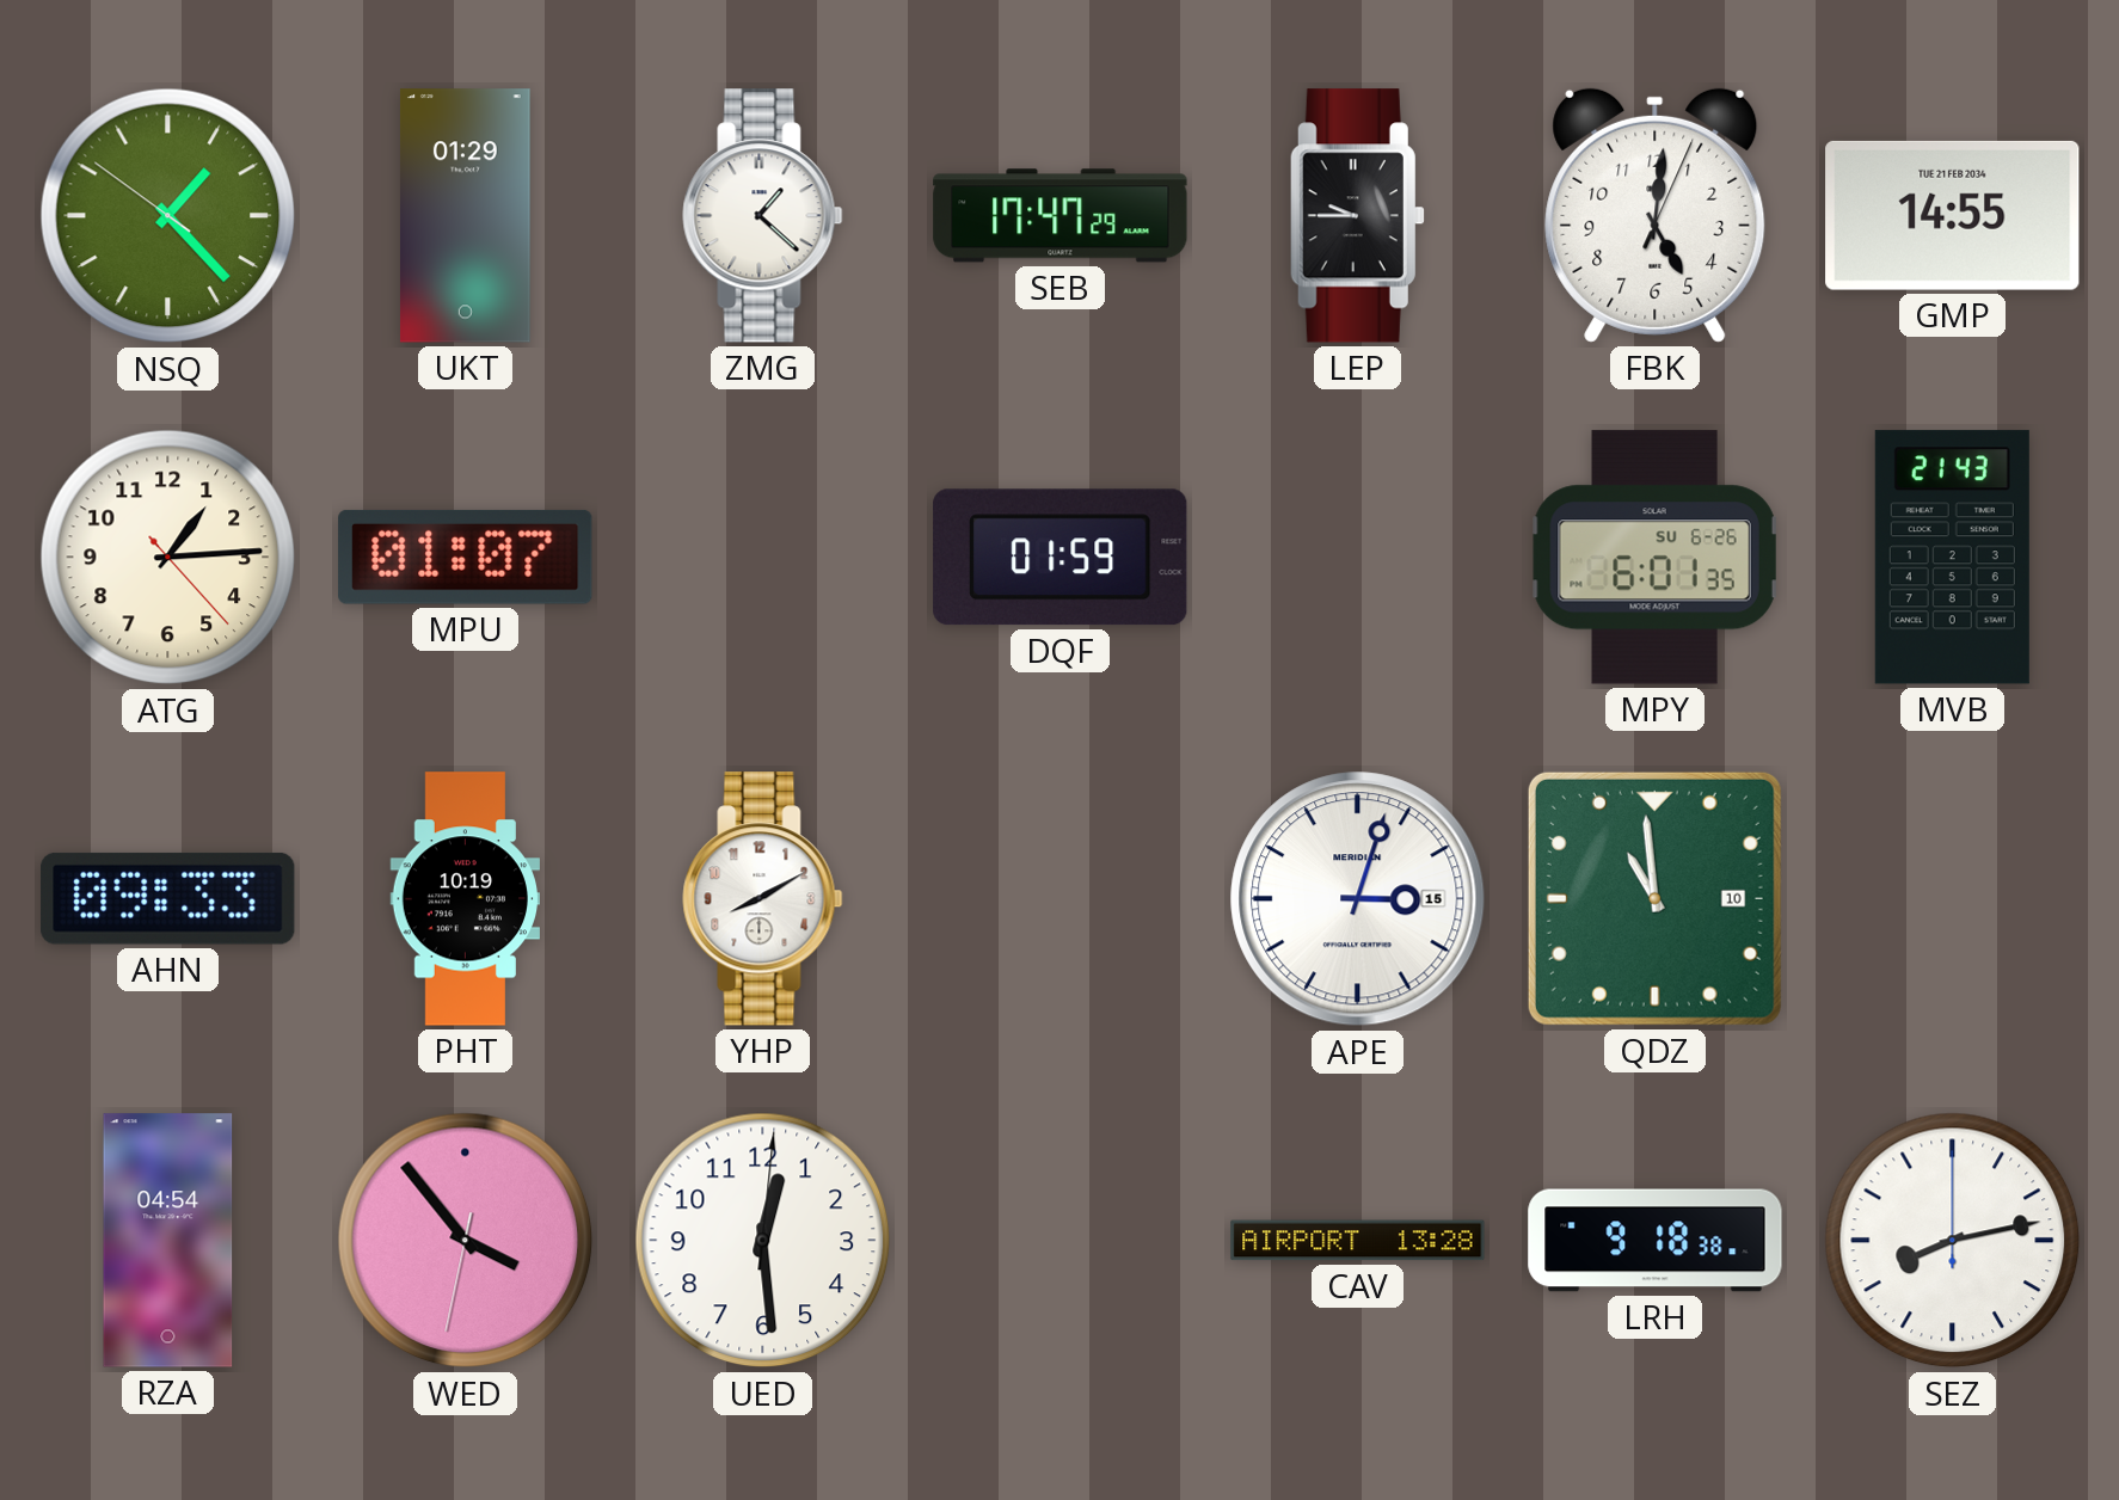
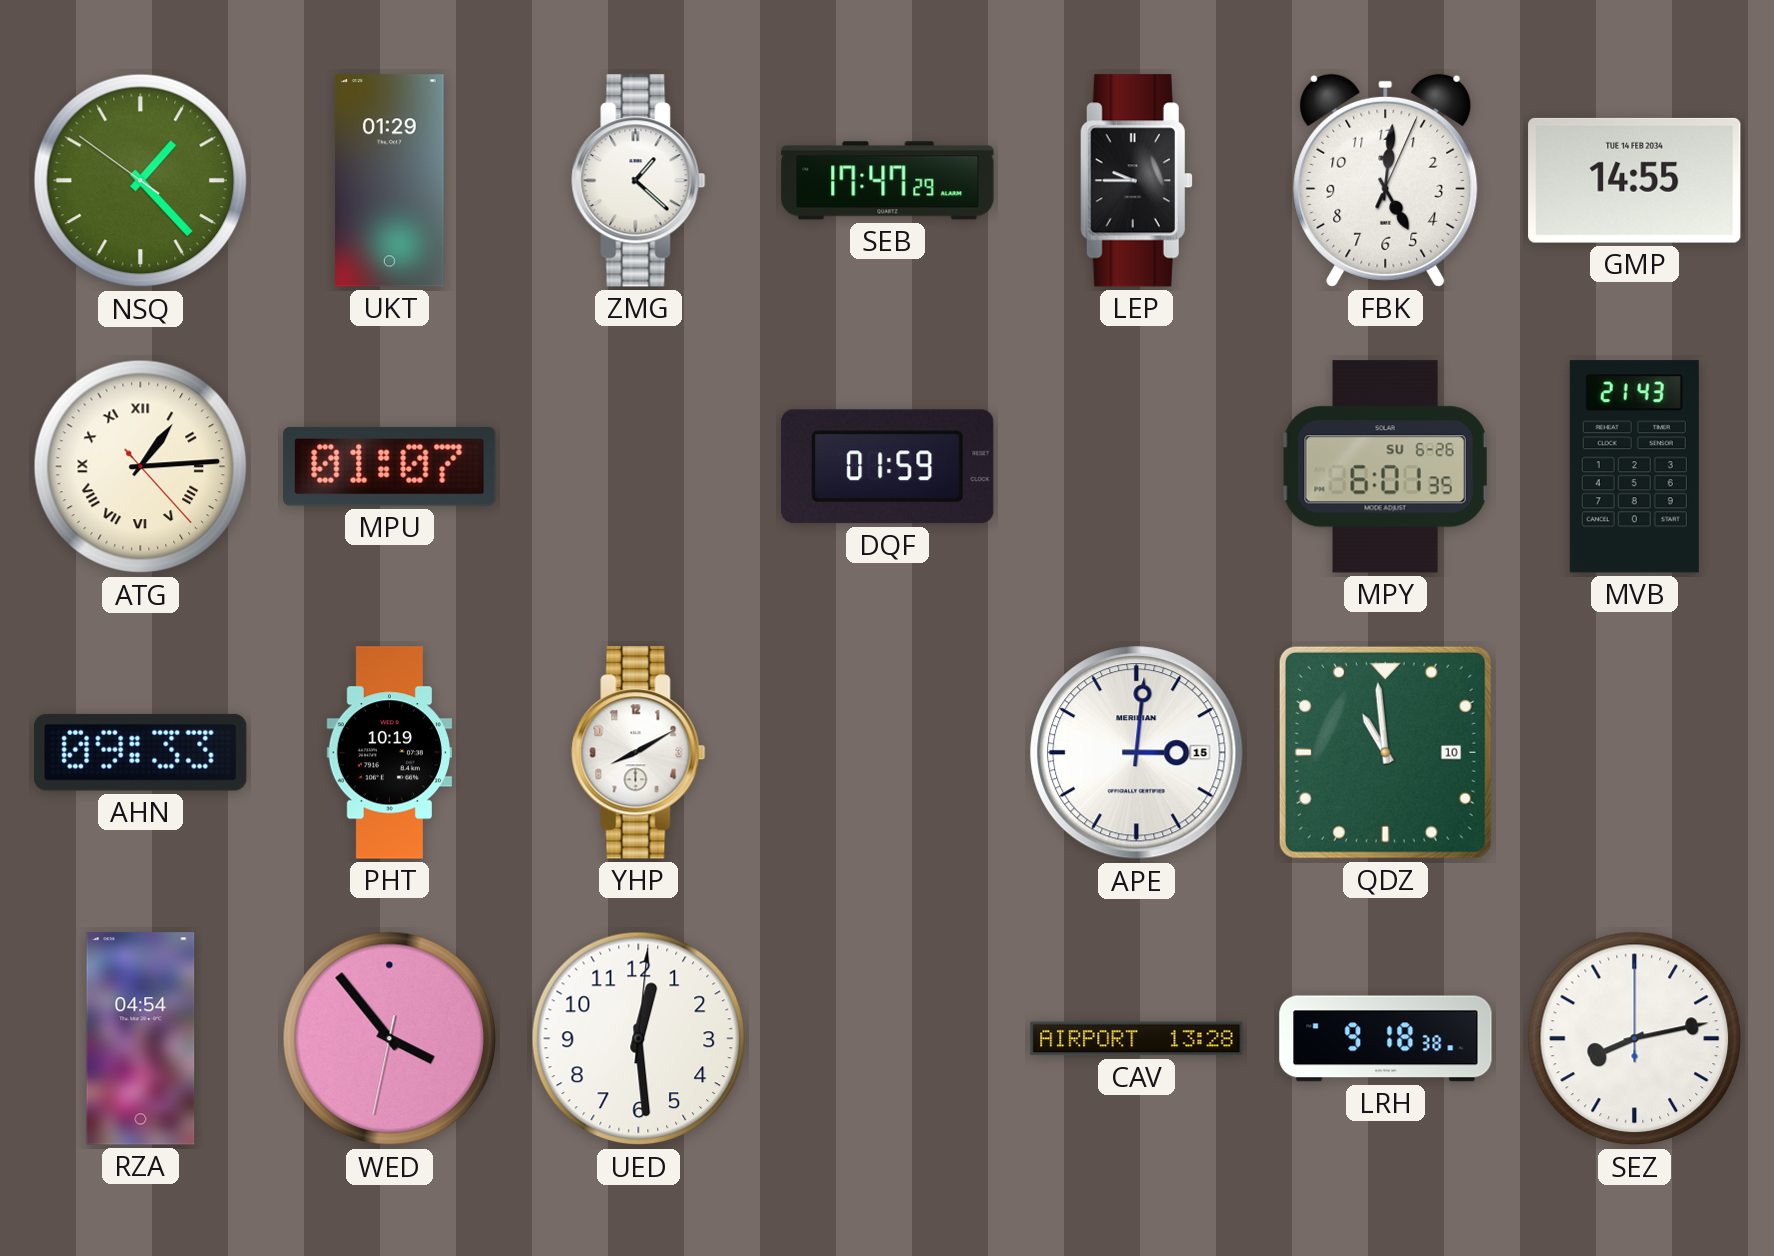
GMP date: TUE 21 FEB 2034 -> TUE 14 FEB 2034 (1635, 180)
ATG numerals: Arabic -> Roman (141, 467)
APE: 3:03 -> 3:01 (1137, 753)
